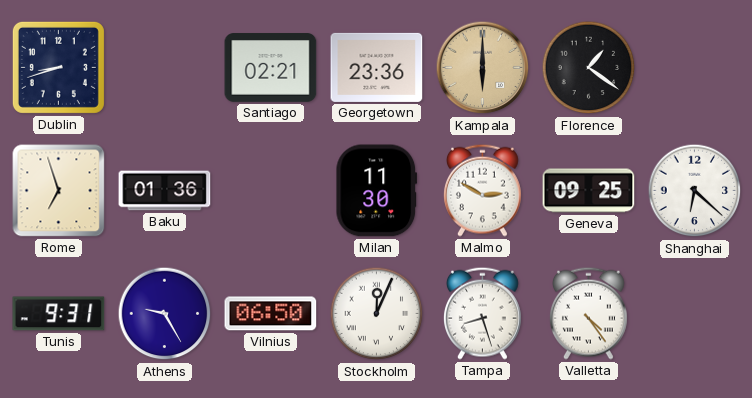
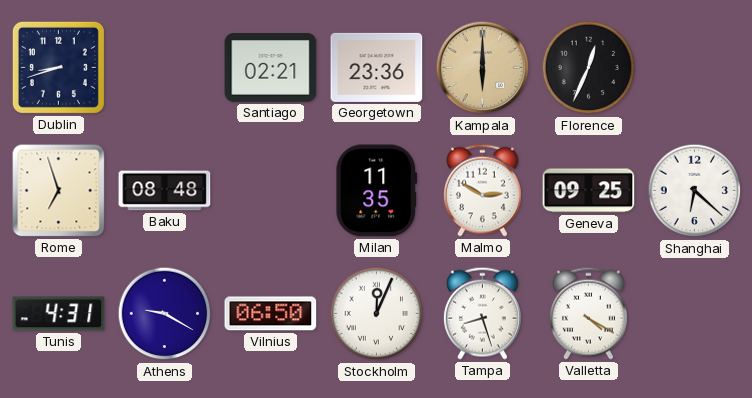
Florence: 1:21 -> 12:34 (589, 68)
Baku: 01:36 -> 08:48 (165, 191)
Milan: 11:30 -> 11:35 (377, 191)
Tunis: 9:31 -> 4:31 (59, 314)
Athens: 9:25 -> 9:20 (165, 314)
Valletta: 4:24 -> 4:20 (588, 313)
